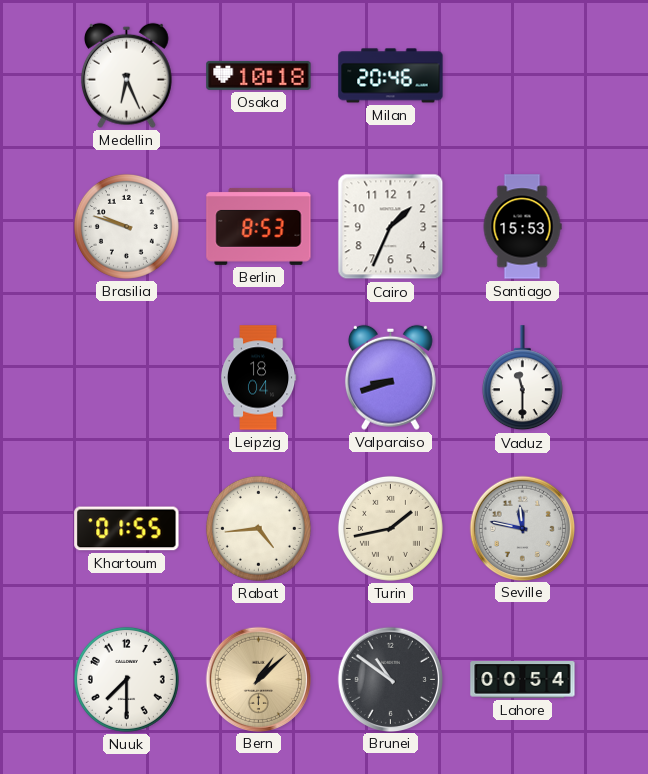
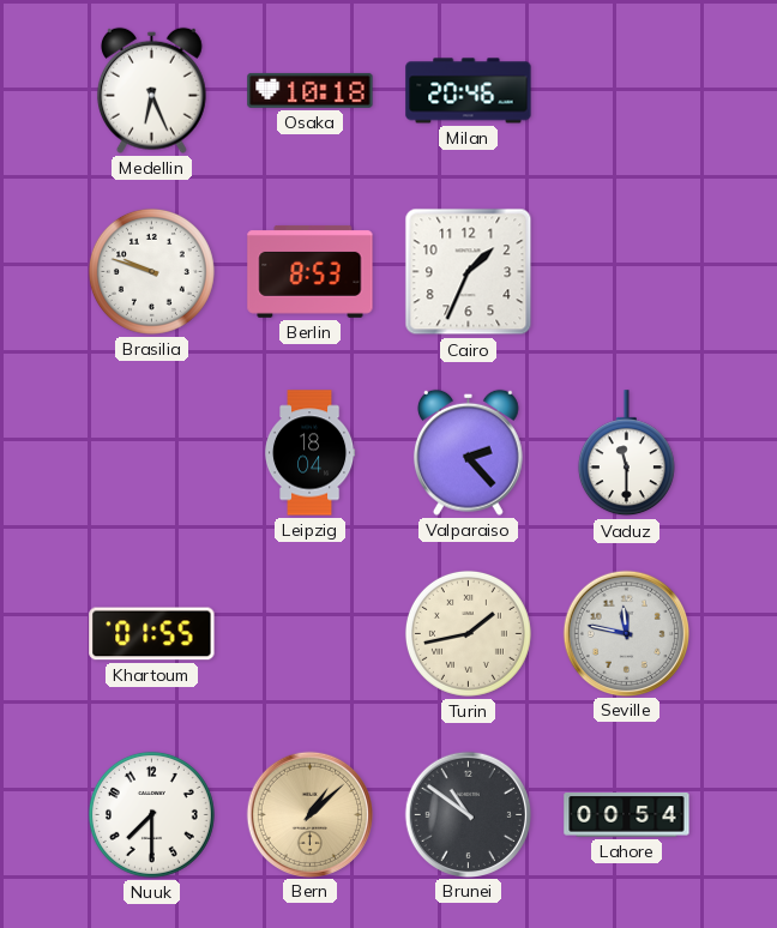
Santiago: 15:53 -> none (522, 227)
Valparaiso: 8:42 -> 2:23 (468, 452)
Rabat: 4:44 -> none (258, 528)
